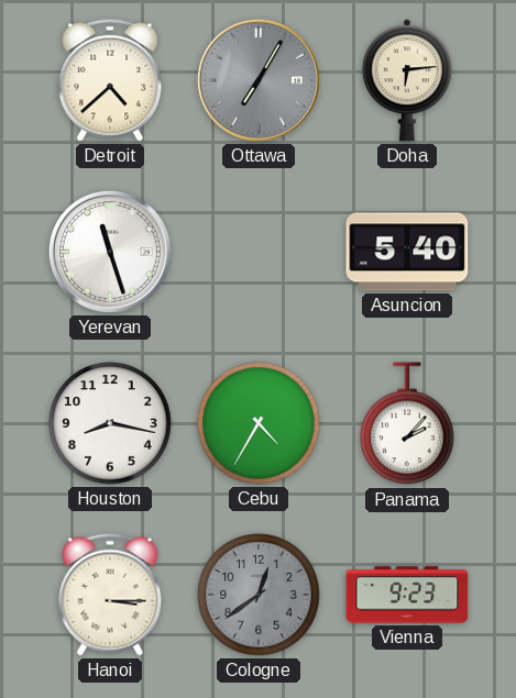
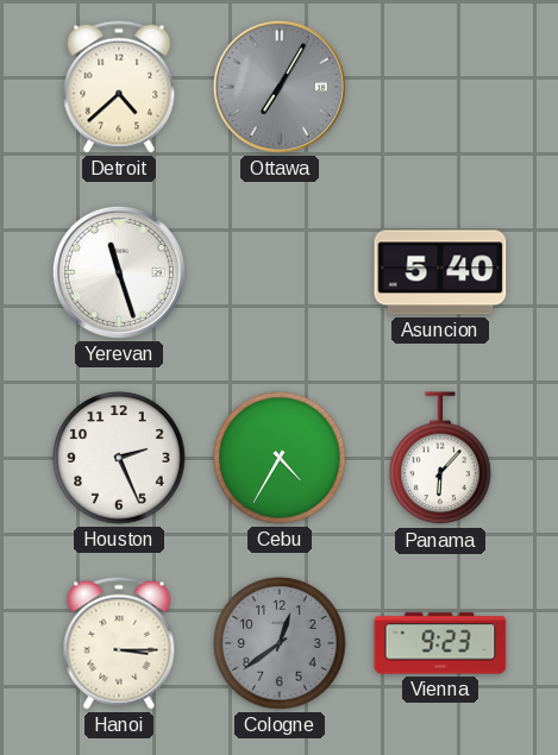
Doha: 6:14 -> none (407, 80)
Houston: 8:17 -> 2:26 (119, 458)
Panama: 2:07 -> 6:07 (440, 459)
